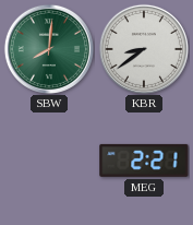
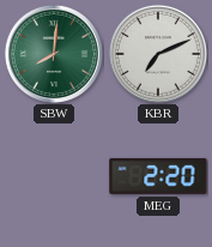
KBR: 8:39 -> 7:11 (158, 54)
MEG: 2:21 -> 2:20 (158, 176)
